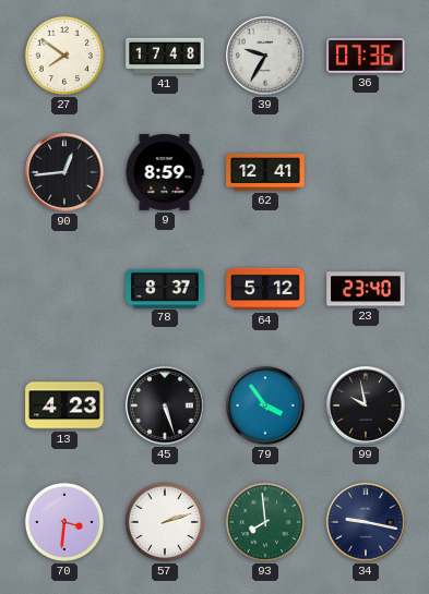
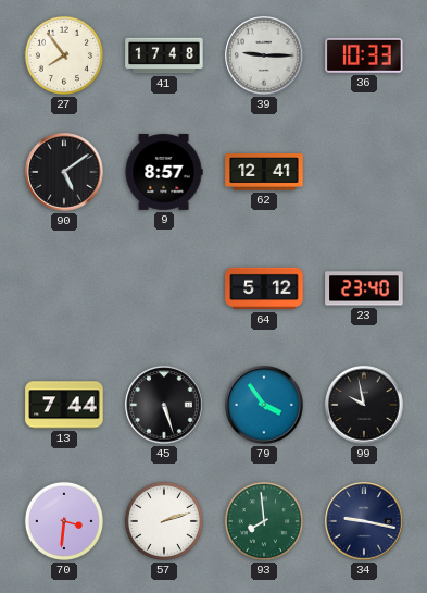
27: 7:51 -> 7:54 (64, 55)
39: 9:35 -> 9:15 (264, 55)
36: 07:36 -> 10:33 (364, 55)
90: 12:44 -> 5:09 (64, 172)
9: 8:59 -> 8:57 (164, 173)
78: 8:37 -> none (165, 288)
13: 4:23 -> 7:44 (64, 405)
